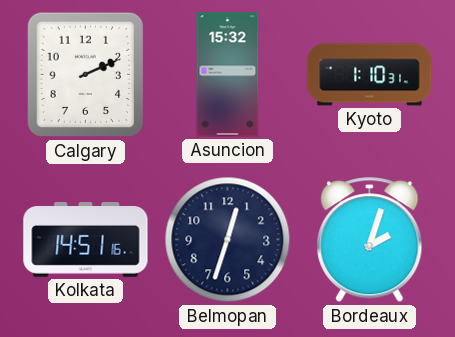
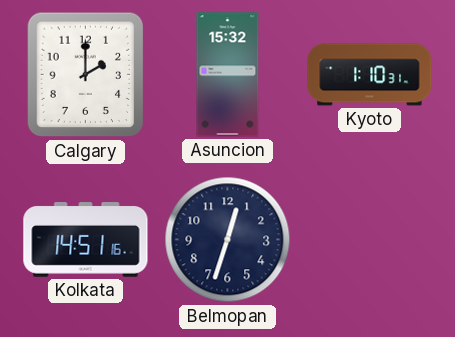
Calgary: 2:11 -> 2:00 (86, 75)
Bordeaux: 2:03 -> none (370, 240)
